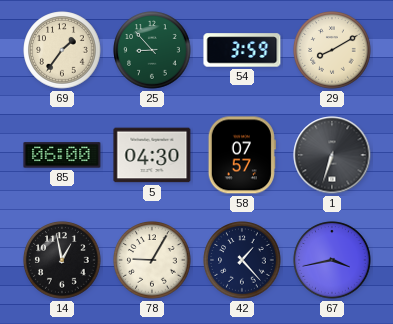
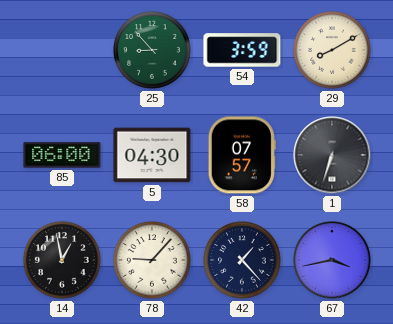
69: 1:36 -> none (62, 50)
78: 9:05 -> 9:07 (152, 260)
